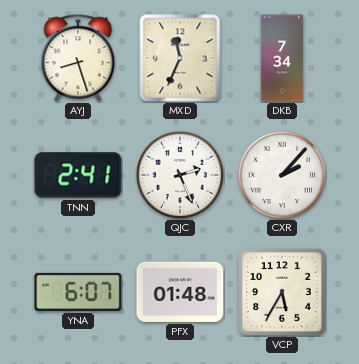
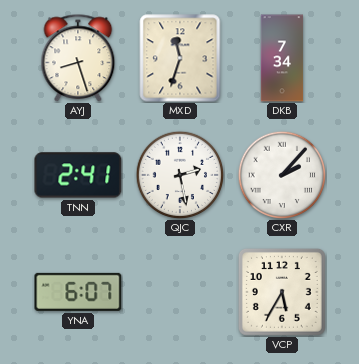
MXD: 11:34 -> 11:33 (180, 58)
QJC: 2:26 -> 2:28 (180, 175)
PFX: 01:48 -> none (180, 292)
